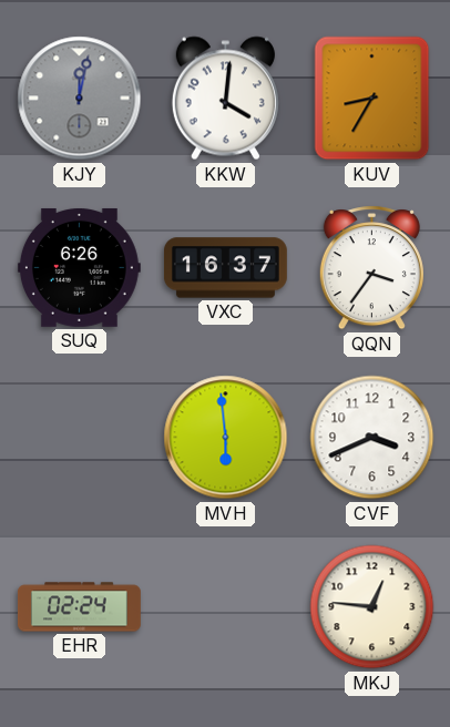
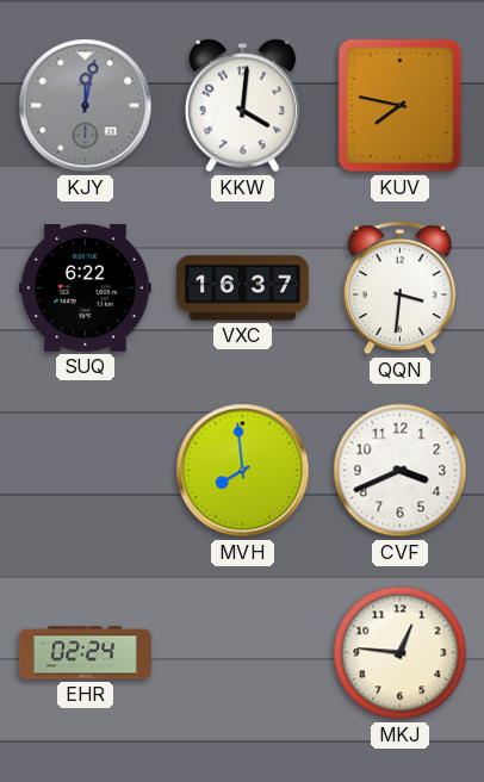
KUV: 8:35 -> 7:47 (401, 106)
SUQ: 6:26 -> 6:22 (85, 287)
QQN: 3:36 -> 3:31 (399, 288)
MVH: 5:59 -> 7:59 (243, 471)
